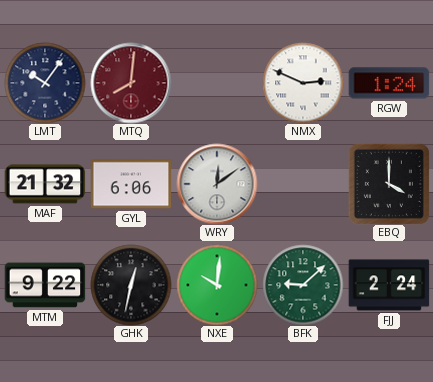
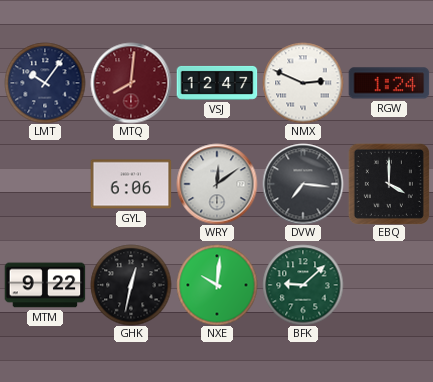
VSJ: none -> 12:47 (217, 83)
MAF: 21:32 -> none (45, 184)
DVW: none -> 7:16 (303, 184)
FJJ: 2:24 -> none (389, 285)
